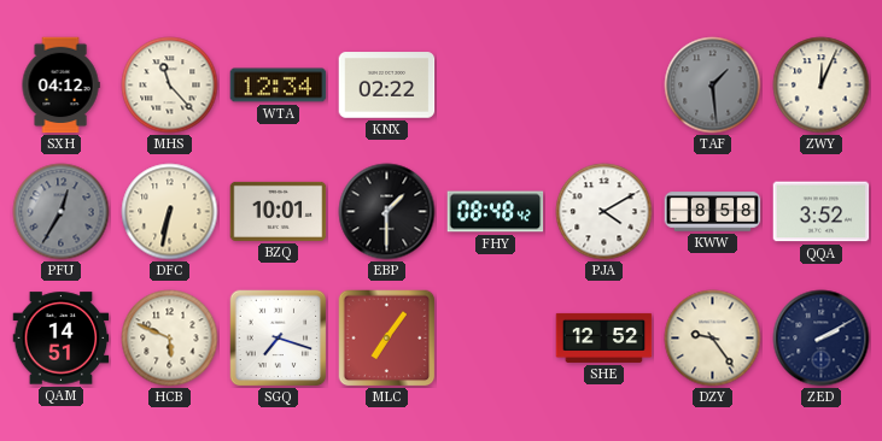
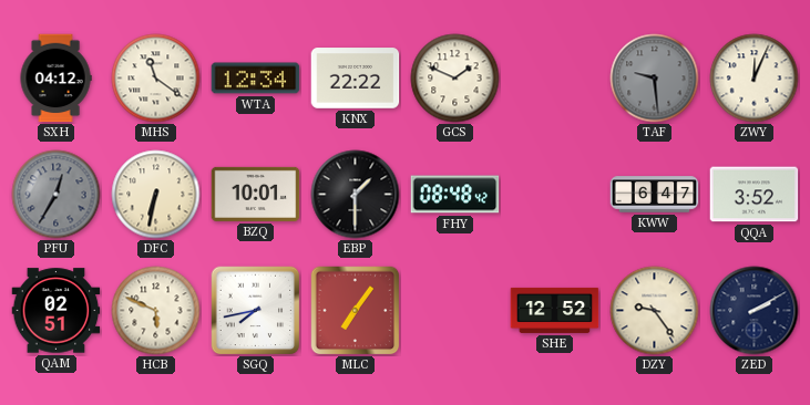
MHS: 11:23 -> 11:21 (156, 79)
KNX: 02:22 -> 22:22 (356, 79)
GCS: none -> 1:49 (455, 79)
TAF: 1:29 -> 9:29 (655, 79)
PJA: 4:10 -> none (604, 212)
KWW: 8:58 -> 6:47 (655, 195)
QAM: 14:51 -> 02:51 (57, 311)
SGQ: 7:18 -> 7:43 (256, 311)
